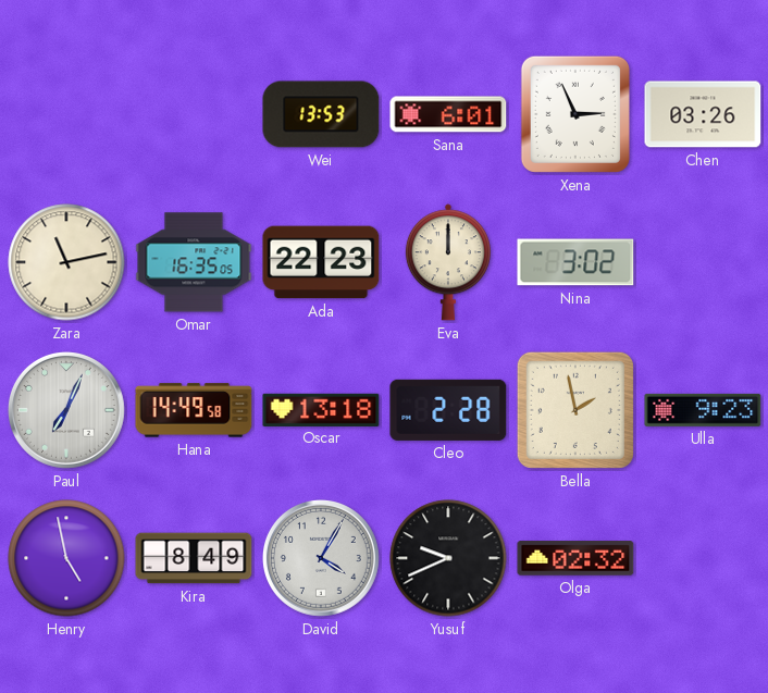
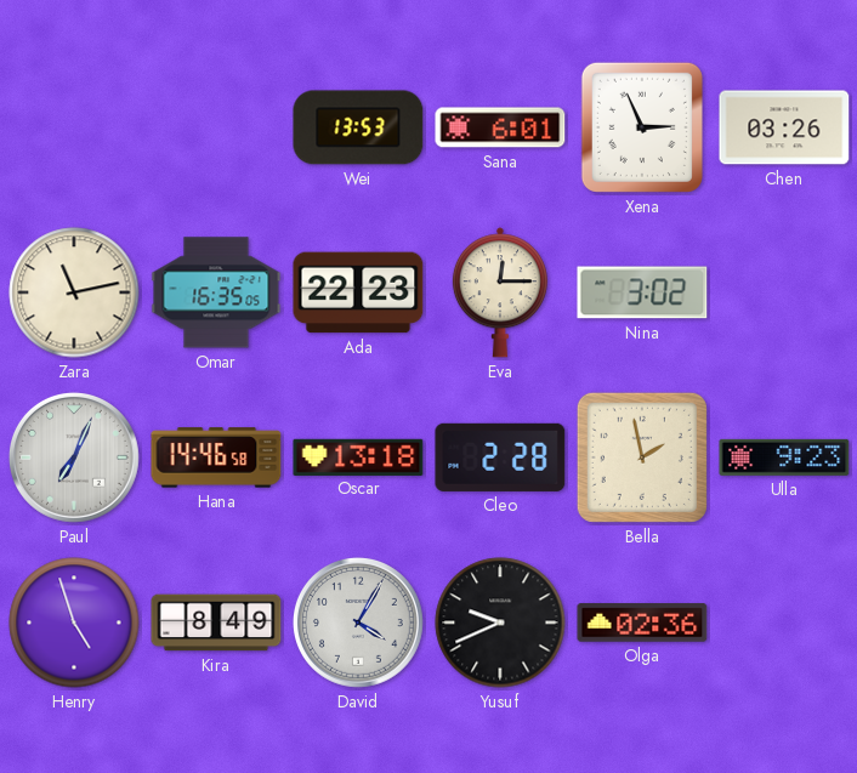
Eva: 12:00 -> 12:15 (500, 292)
Hana: 14:49 -> 14:46 (216, 457)
Henry: 4:58 -> 4:57 (74, 623)
Olga: 02:32 -> 02:36 (642, 623)
